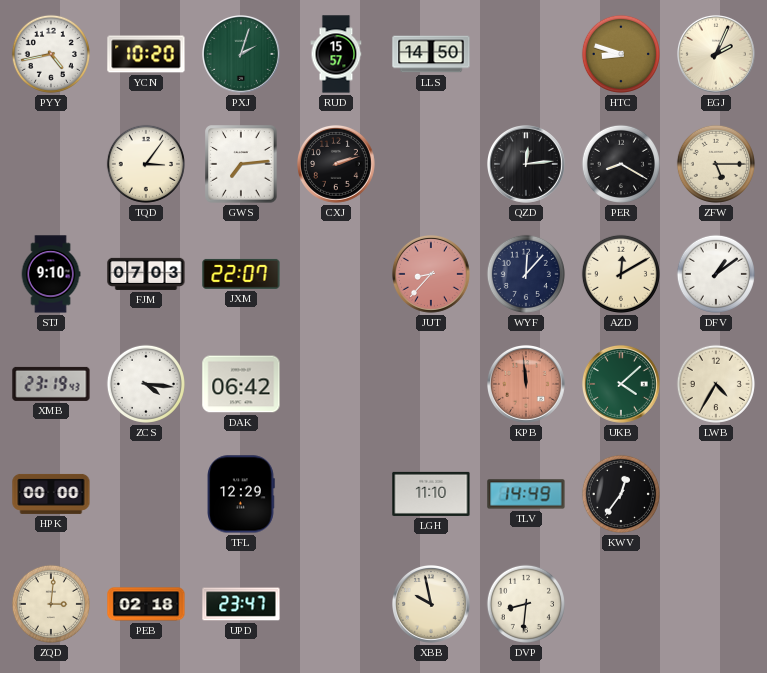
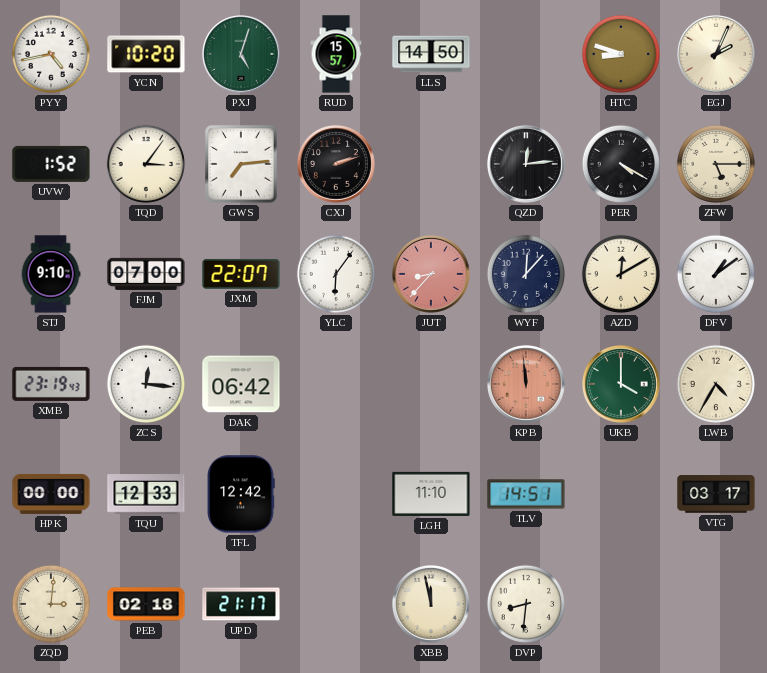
PXJ: 2:03 -> 5:03 (242, 55)
UVW: none -> 1:52 (51, 164)
PER: 8:20 -> 4:20 (621, 164)
FJM: 07:03 -> 07:00 (146, 274)
YLC: none -> 6:06 (336, 274)
ZCS: 4:16 -> 12:16 (146, 384)
UKB: 4:08 -> 4:00 (622, 385)
TQU: none -> 12:33 (146, 495)
TFL: 12:29 -> 12:42 (241, 494)
TLV: 14:49 -> 14:51 (526, 494)
KWV: 12:36 -> none (621, 494)
VTG: none -> 03:17 (716, 494)
UPD: 23:47 -> 21:17 (241, 604)
XBB: 9:58 -> 11:58 (432, 605)
